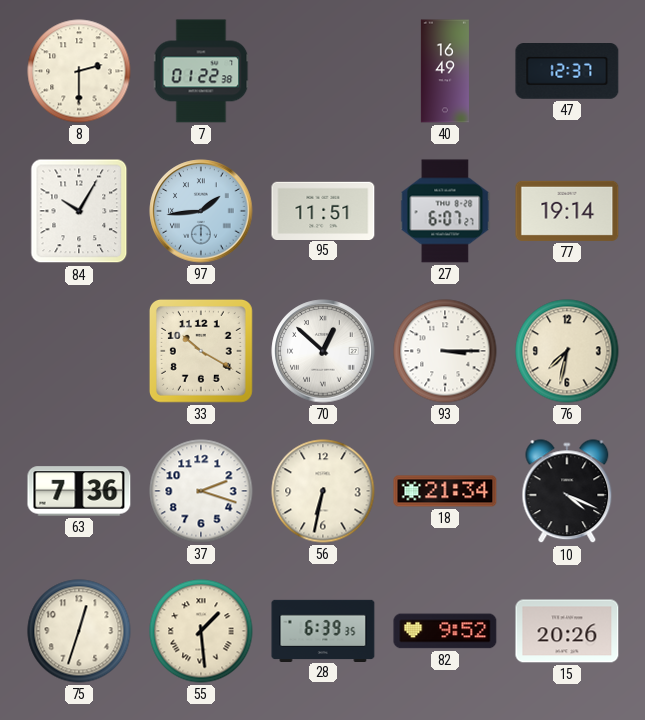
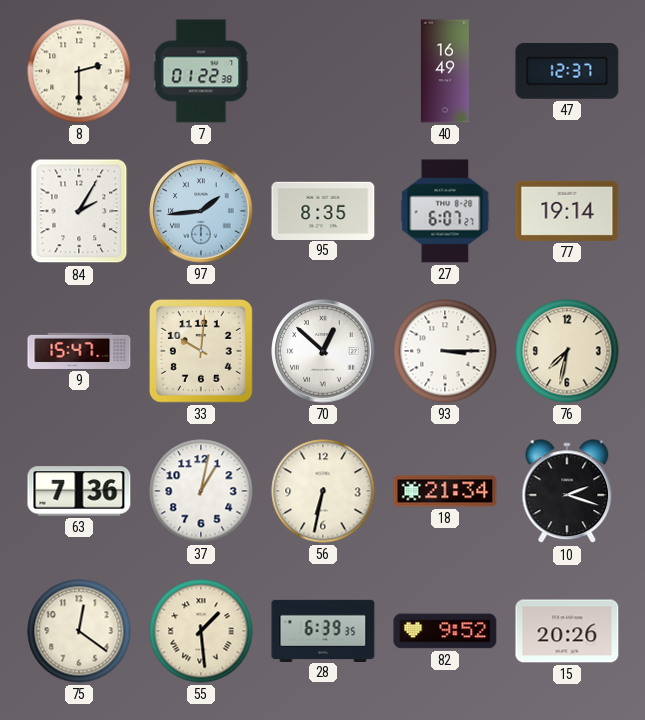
84: 10:05 -> 2:05 (79, 211)
95: 11:51 -> 8:35 (323, 210)
9: none -> 15:47 (79, 351)
33: 10:20 -> 10:01 (201, 351)
37: 2:18 -> 1:02 (201, 491)
10: 4:19 -> 2:18 (567, 492)
75: 12:33 -> 12:21 (79, 631)
